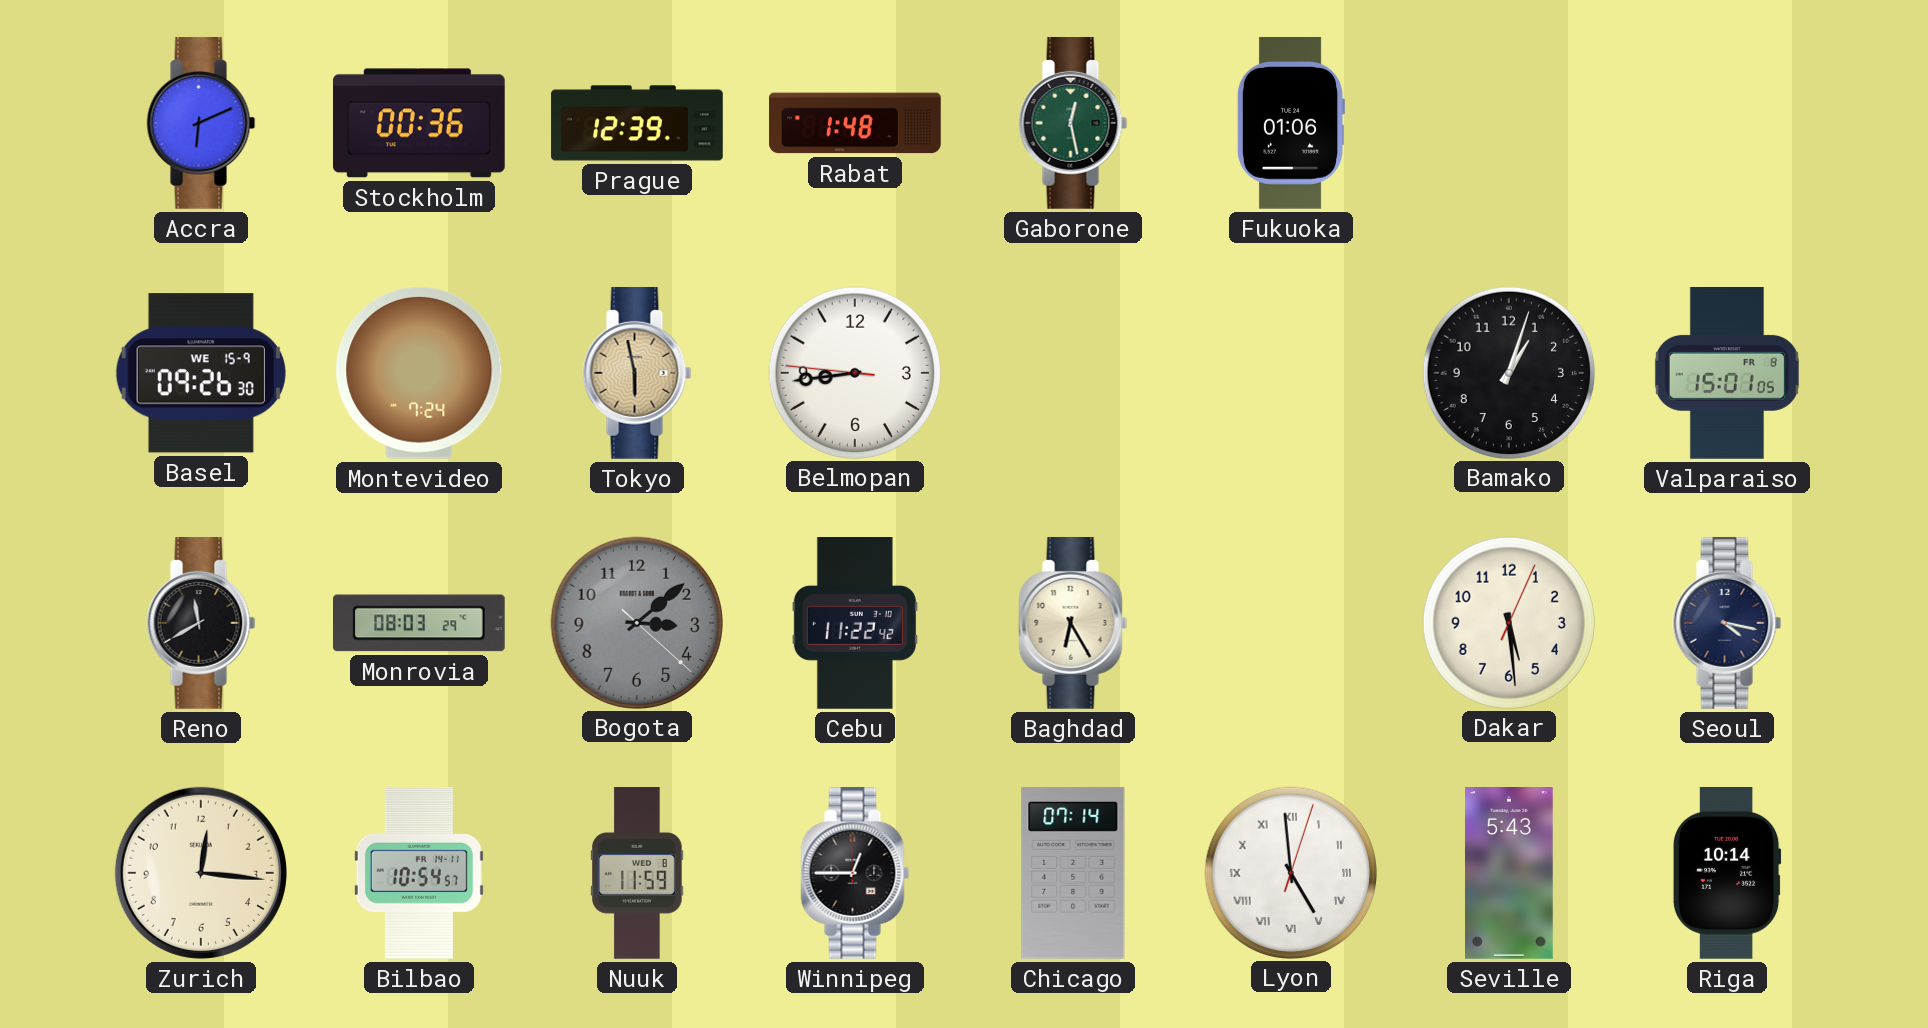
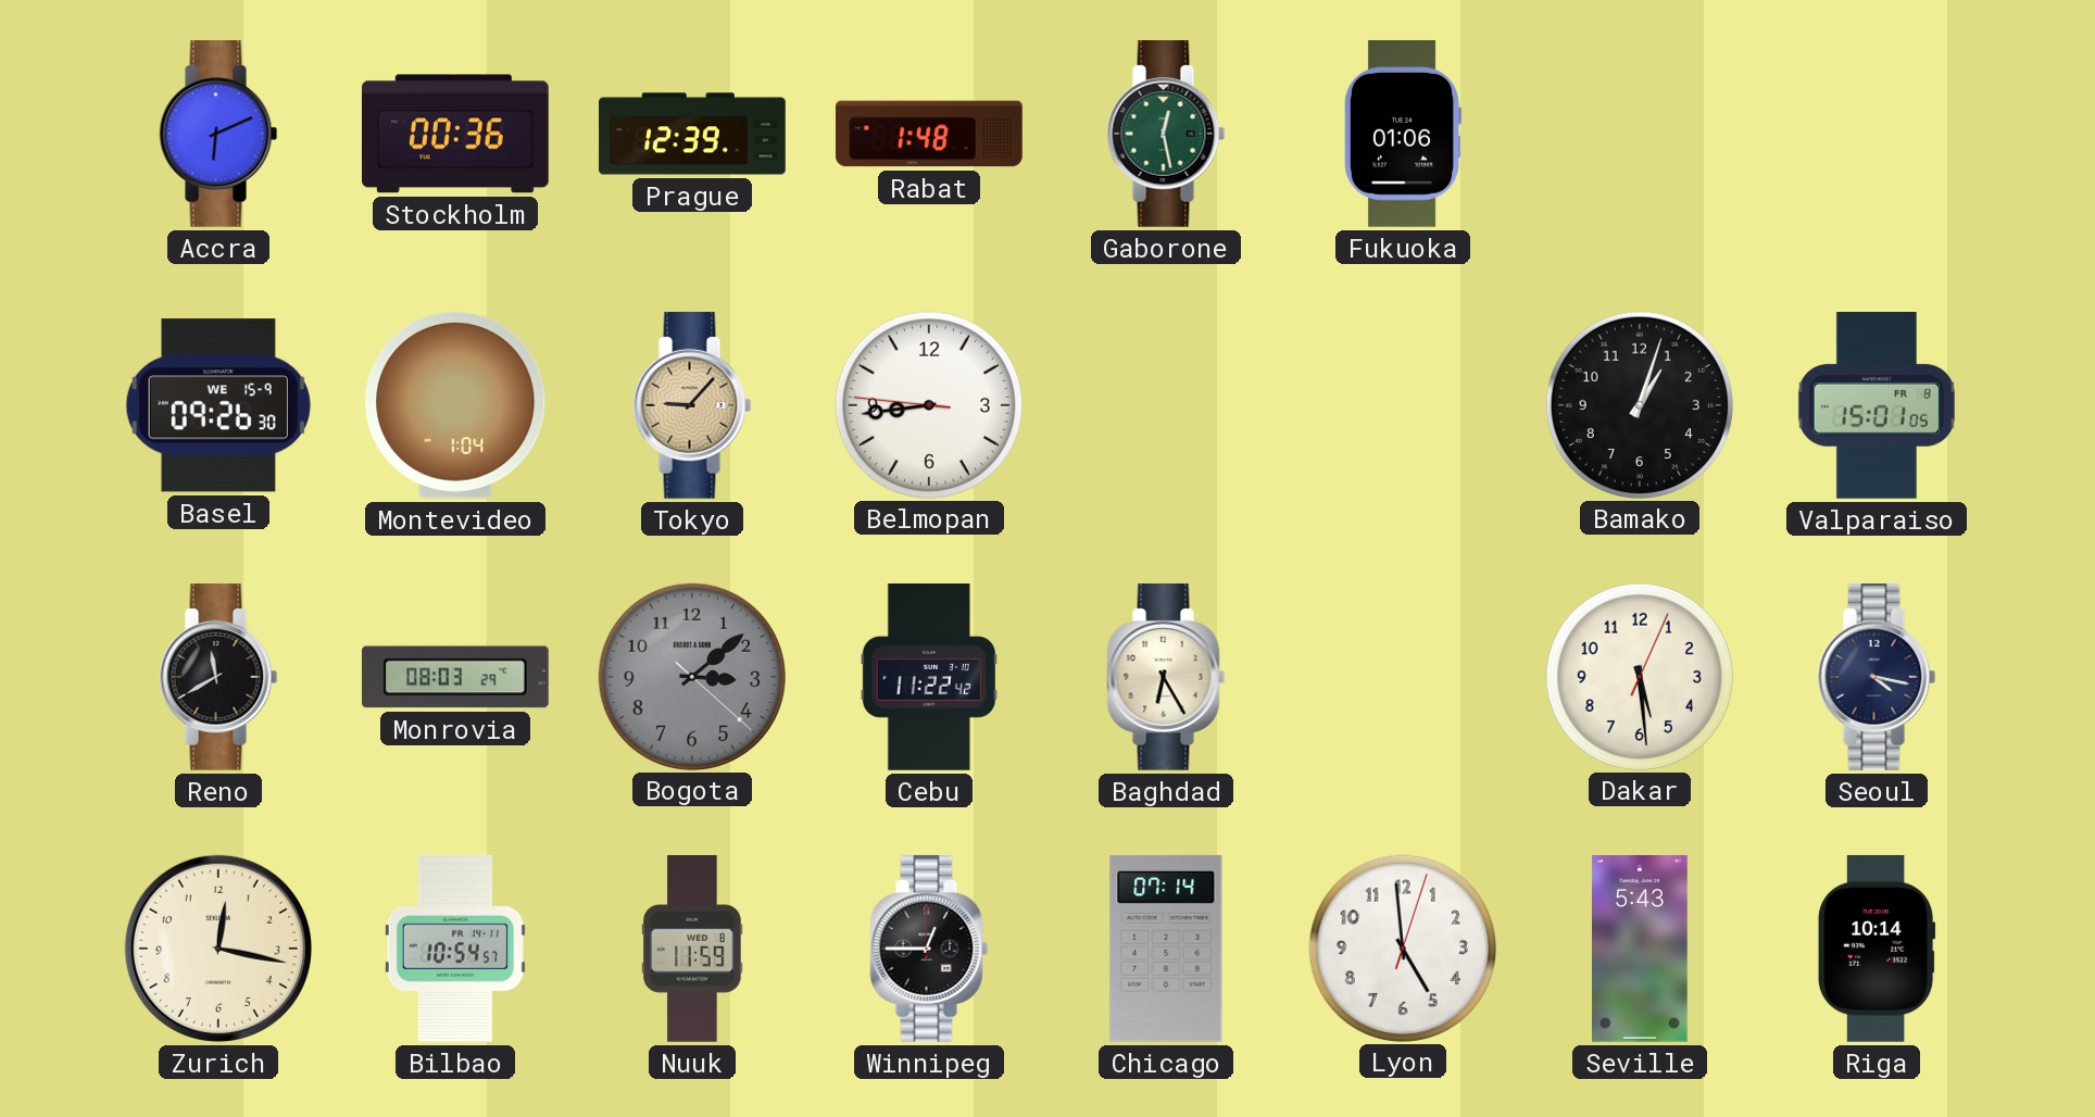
Montevideo: 7:24 -> 1:04 (455, 405)
Tokyo: 5:58 -> 9:07 (692, 405)
Zurich: 12:16 -> 12:17 (218, 949)
Lyon numerals: Roman -> Arabic (1402, 947)
